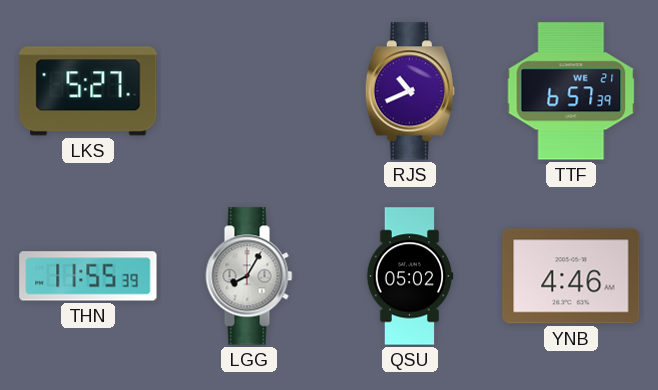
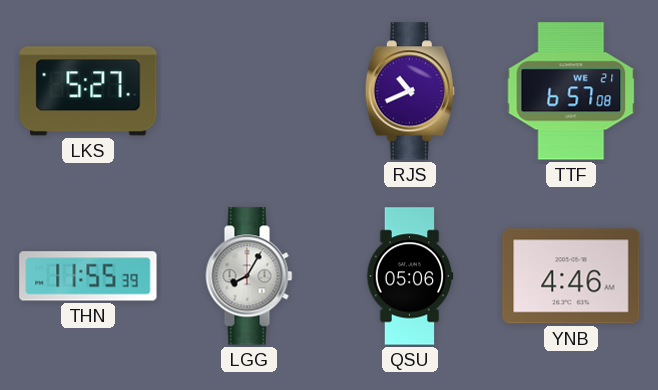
TTF: 6:57:39 -> 6:57:08 (571, 91)
QSU: 05:02 -> 05:06 (410, 276)
